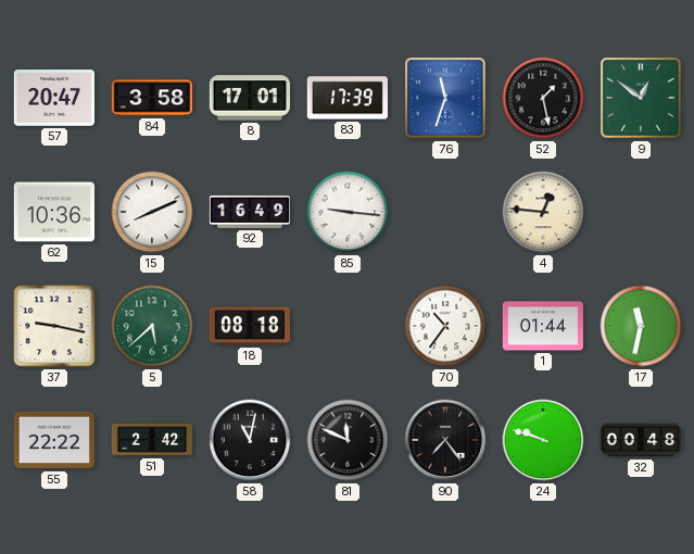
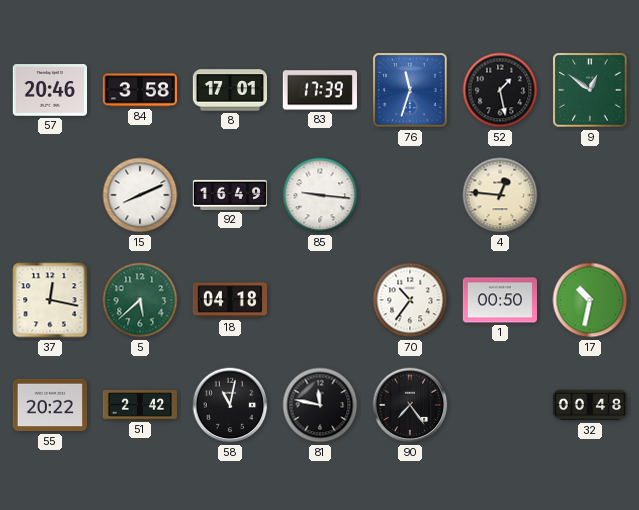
57: 20:47 -> 20:46 (49, 90)
62: 10:36 -> none (53, 212)
37: 9:17 -> 12:17 (50, 300)
18: 08:18 -> 04:18 (230, 300)
1: 01:44 -> 00:50 (499, 300)
17: 11:32 -> 10:32 (590, 300)
55: 22:22 -> 20:22 (49, 405)
81: 11:49 -> 11:47 (320, 405)
24: 9:48 -> none (543, 440)
